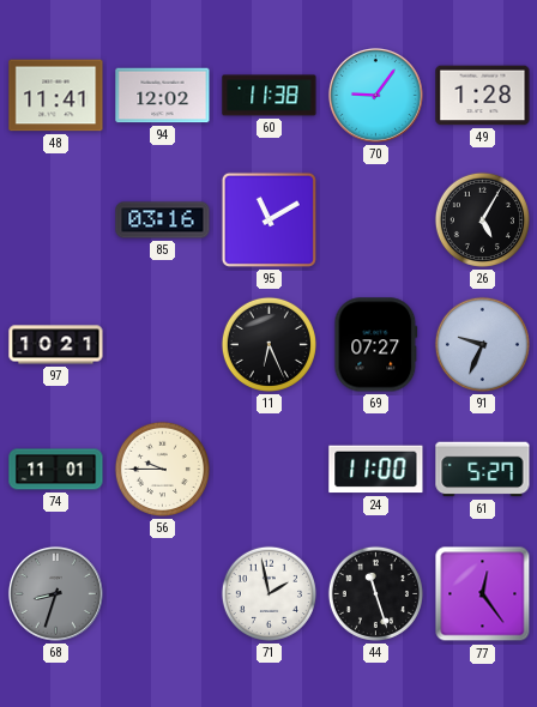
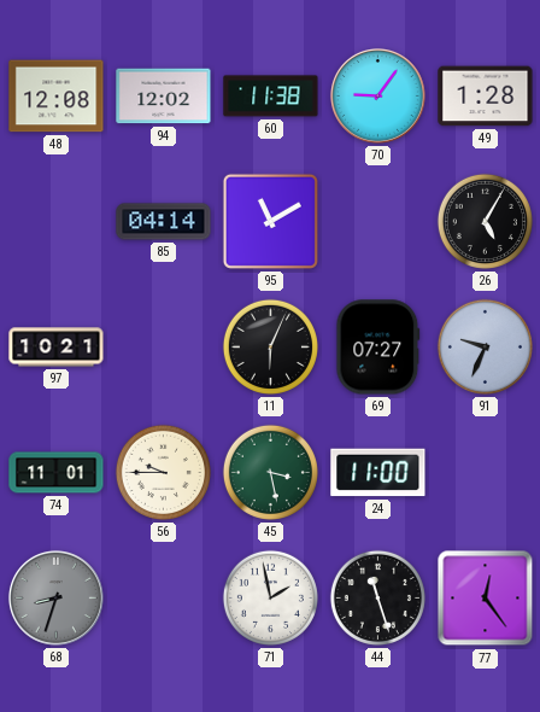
48: 11:41 -> 12:08 (57, 97)
85: 03:16 -> 04:14 (164, 222)
11: 6:26 -> 6:04 (270, 346)
45: none -> 3:28 (270, 472)
61: 5:27 -> none (483, 470)
